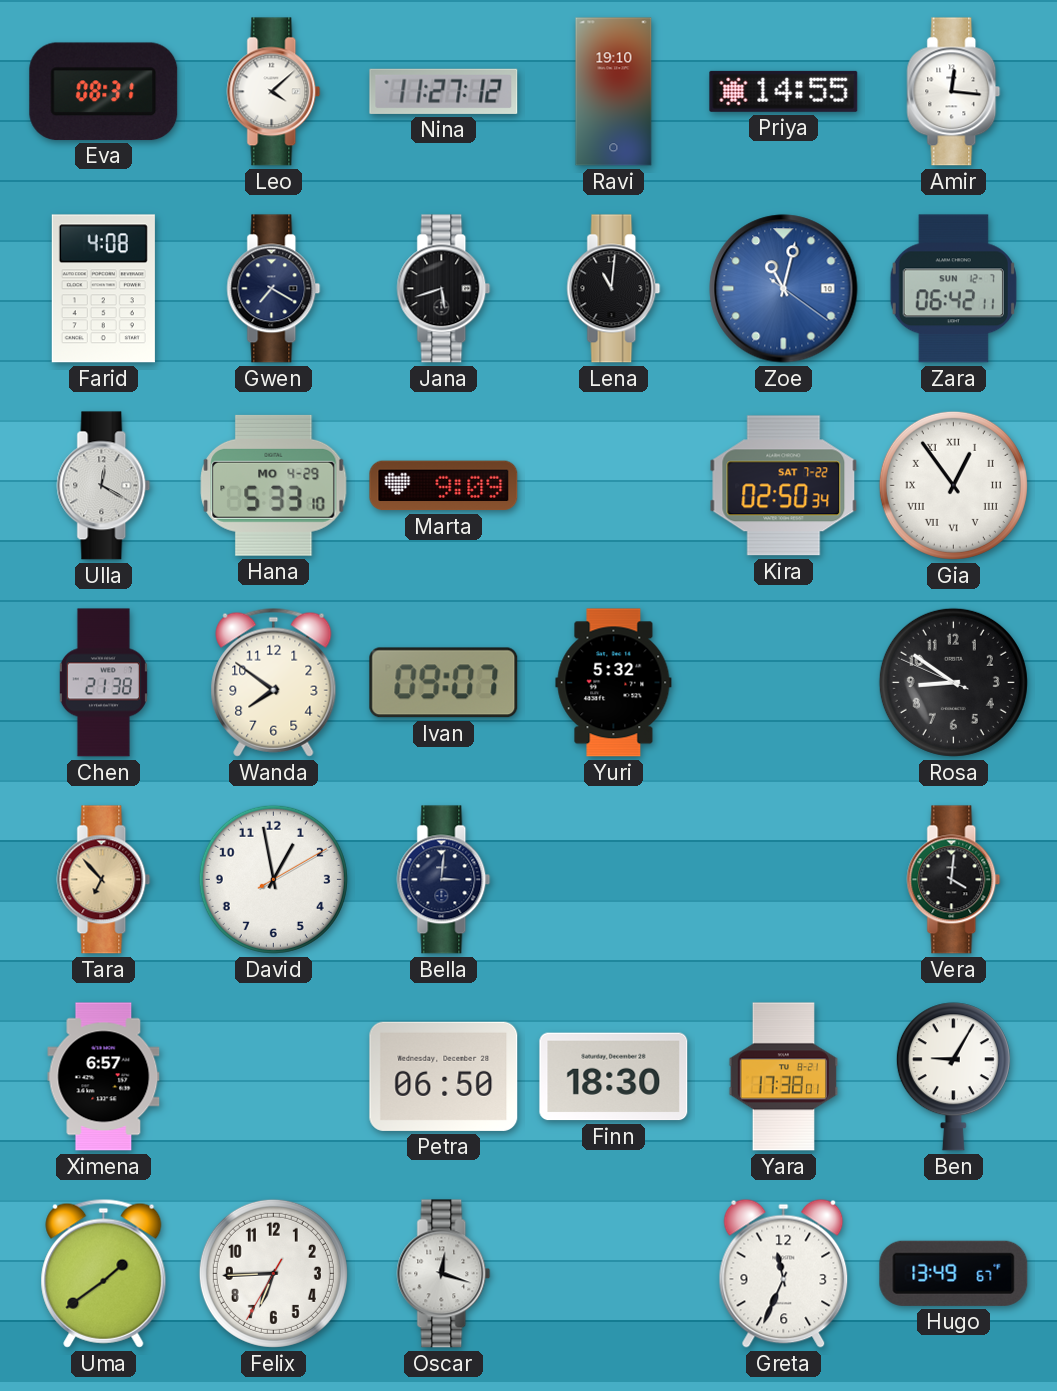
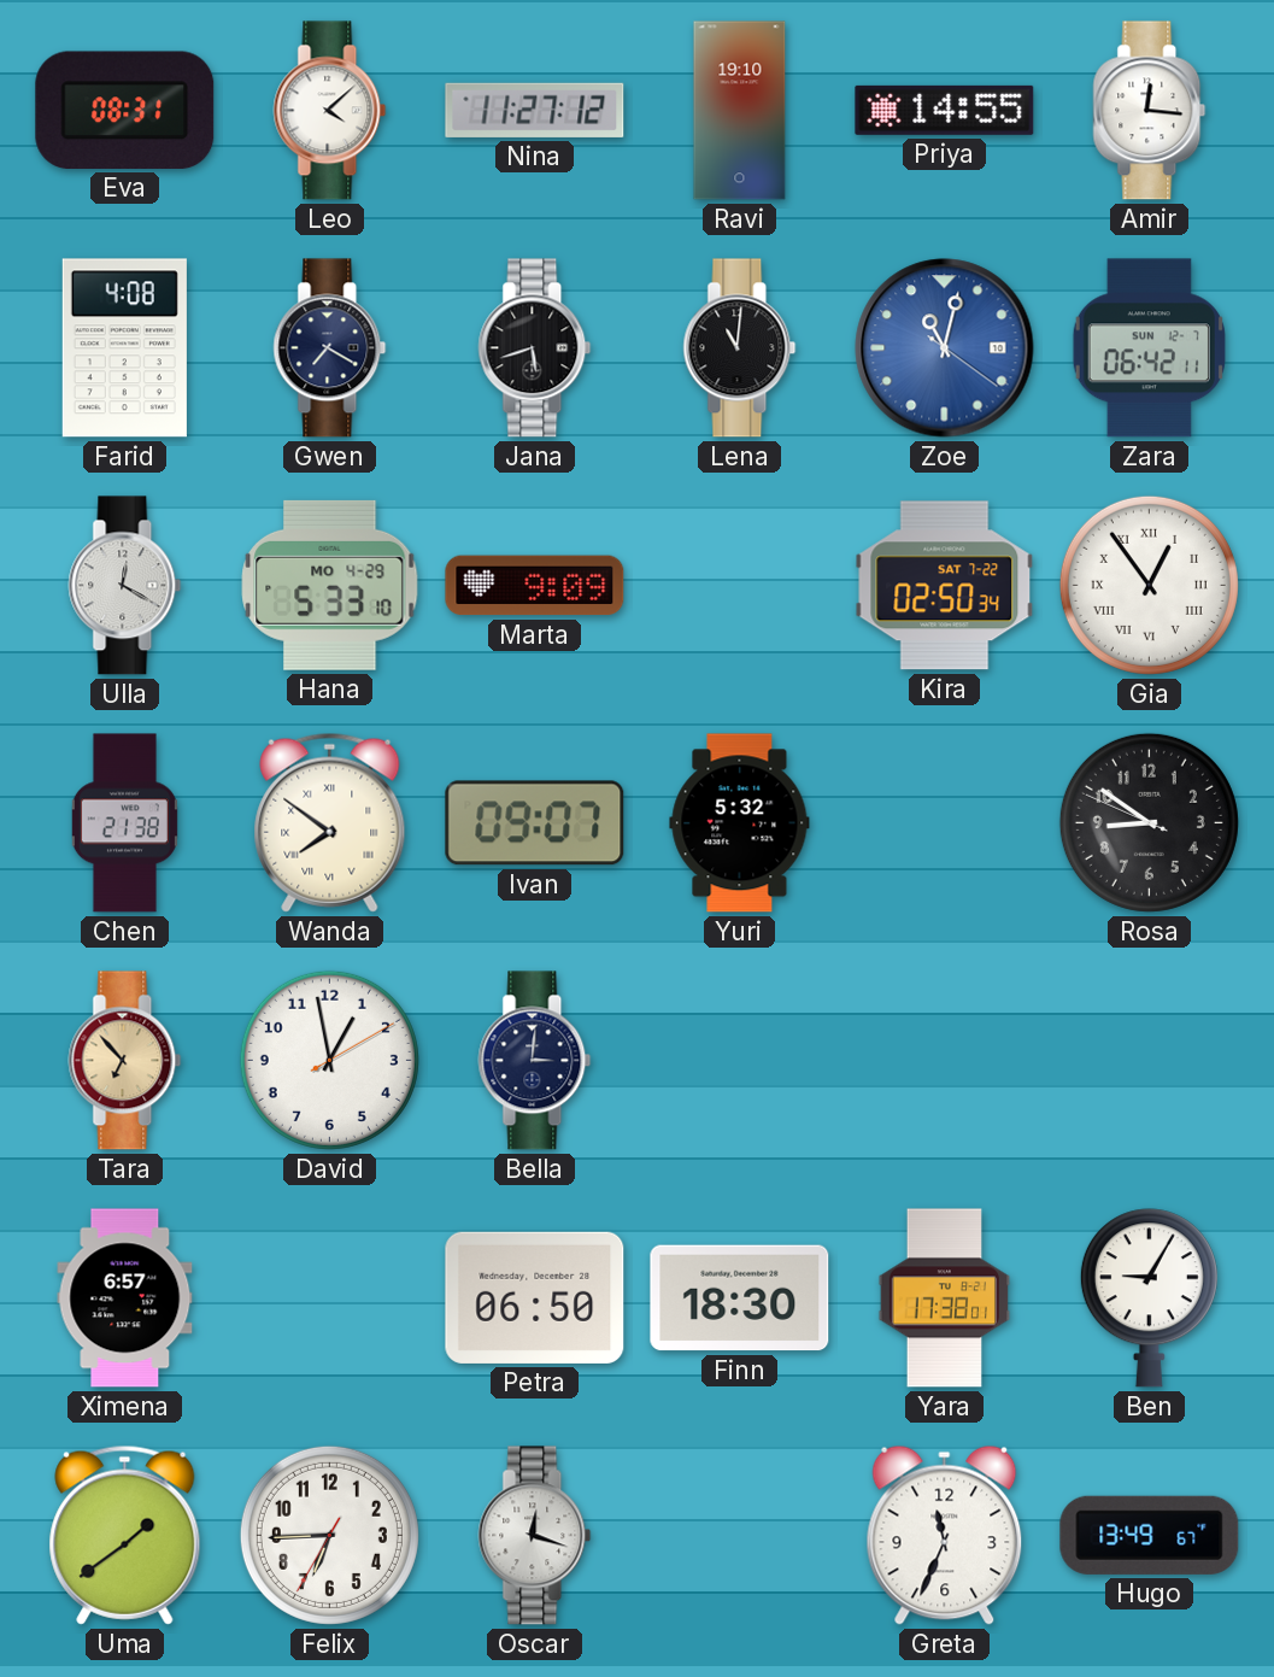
Wanda numerals: Arabic -> Roman (330, 822)
Vera: 4:01 -> none (954, 880)
